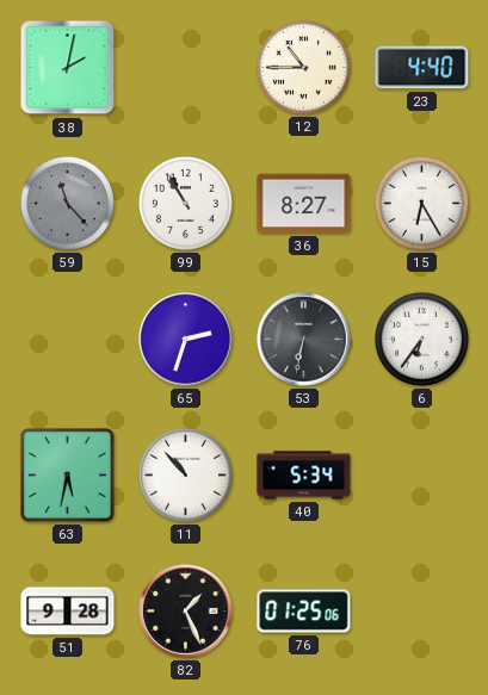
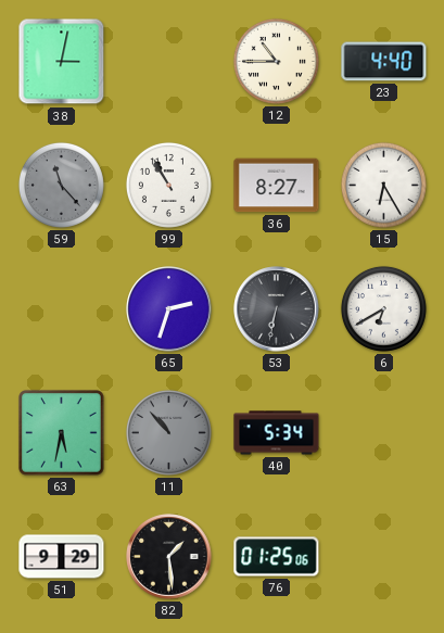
38: 2:02 -> 3:02 (62, 62)
6: 6:36 -> 6:40 (383, 308)
11 dial: white -> grey (168, 432)
51: 9:28 -> 9:29 (62, 557)
82: 1:26 -> 1:29 (169, 557)
